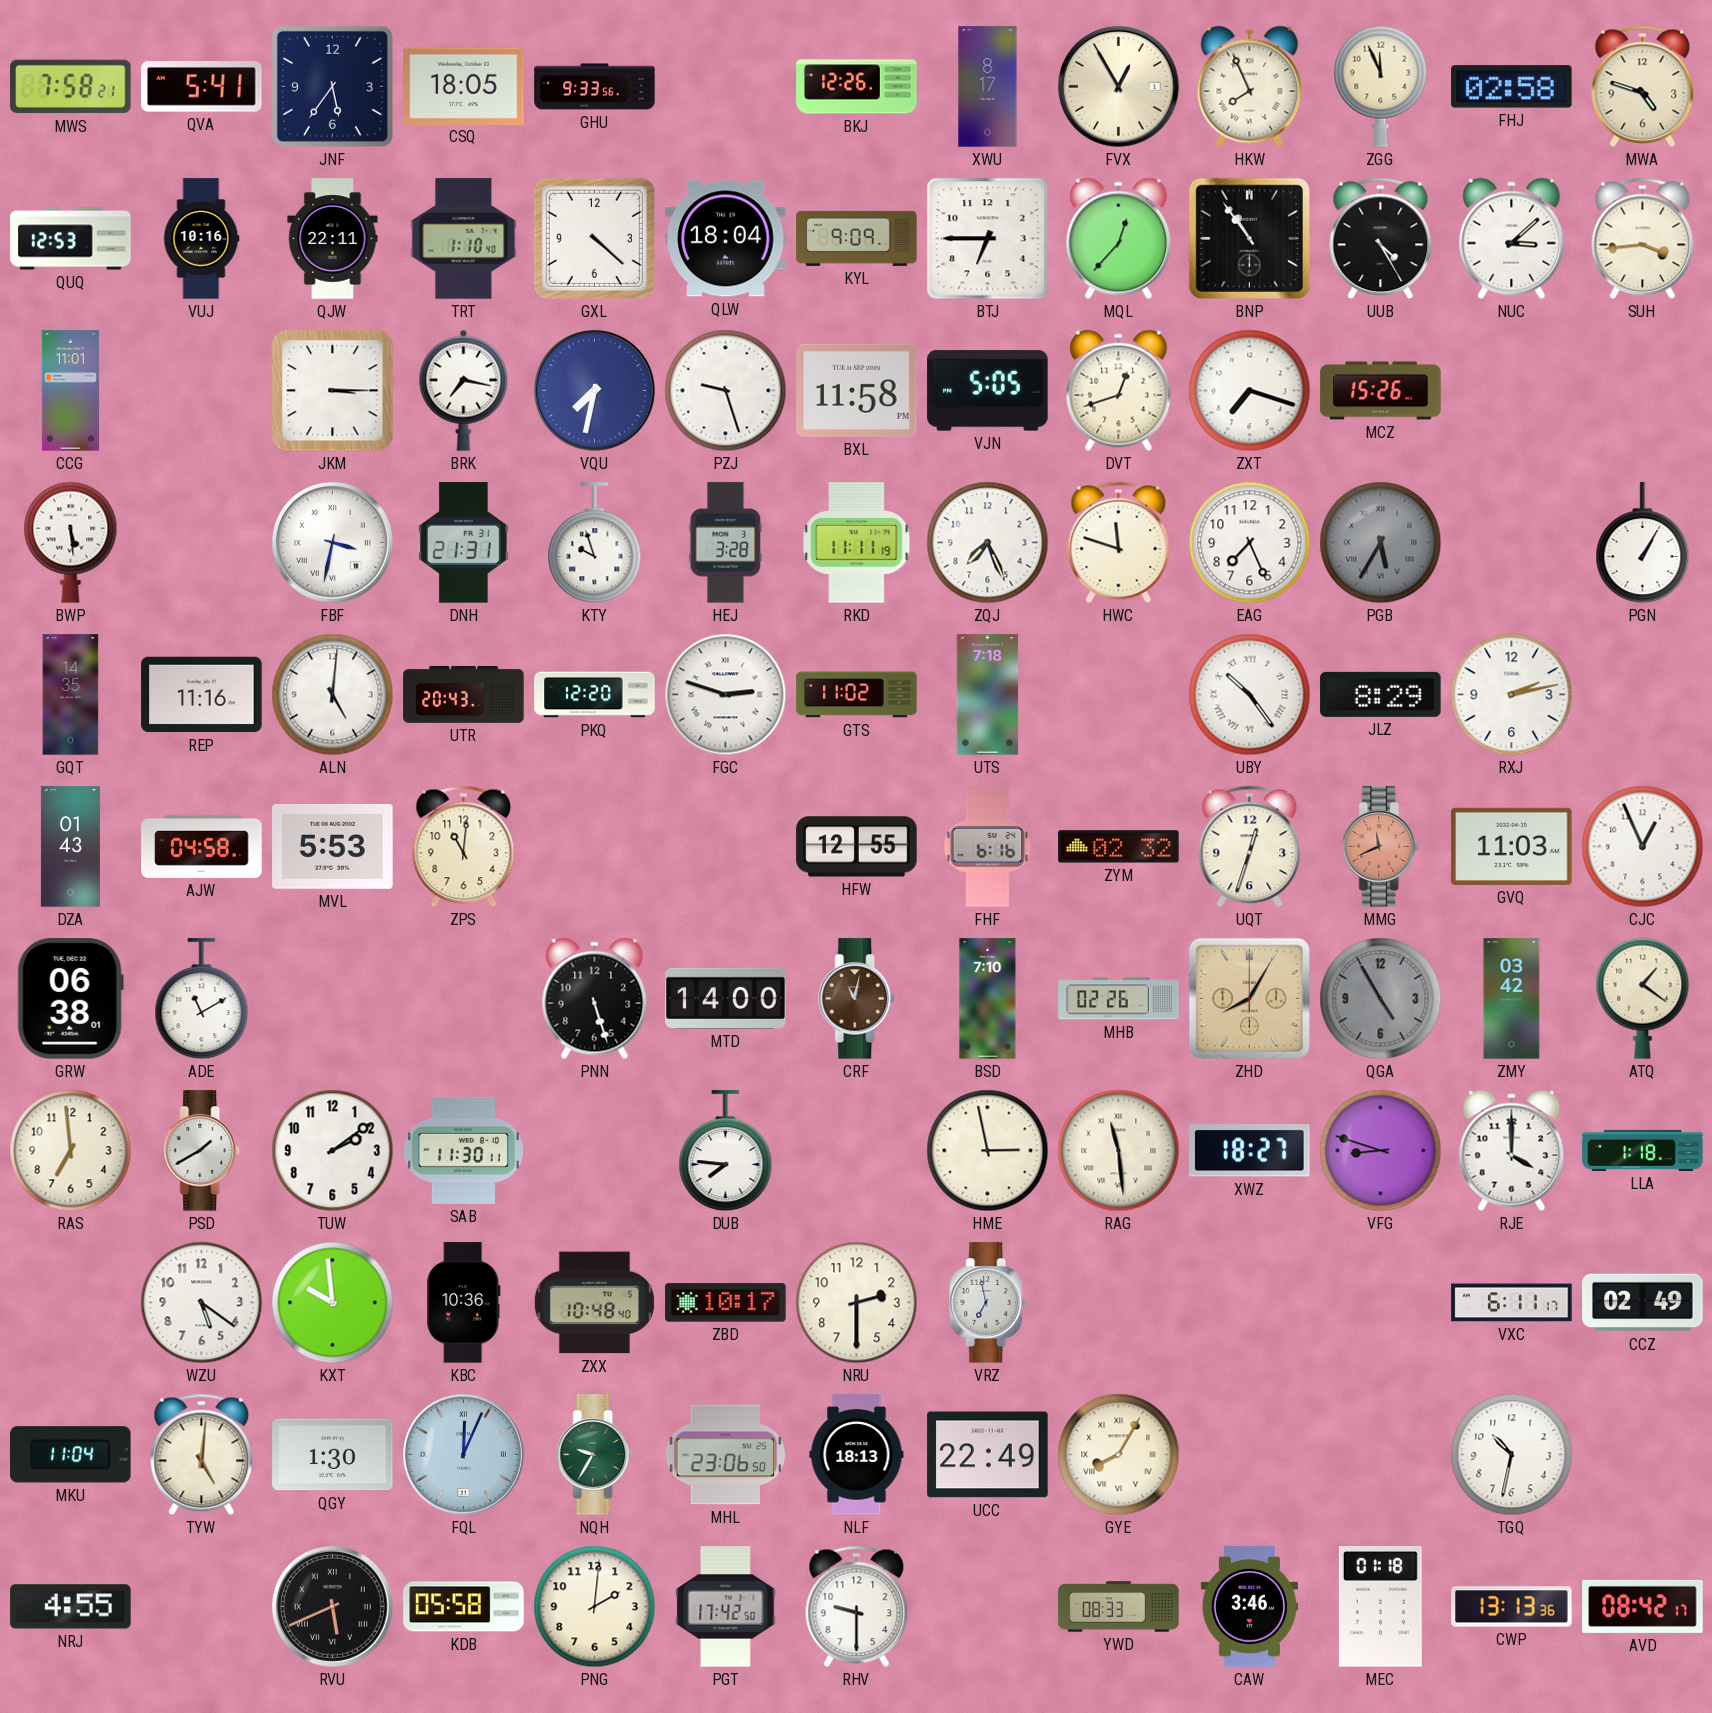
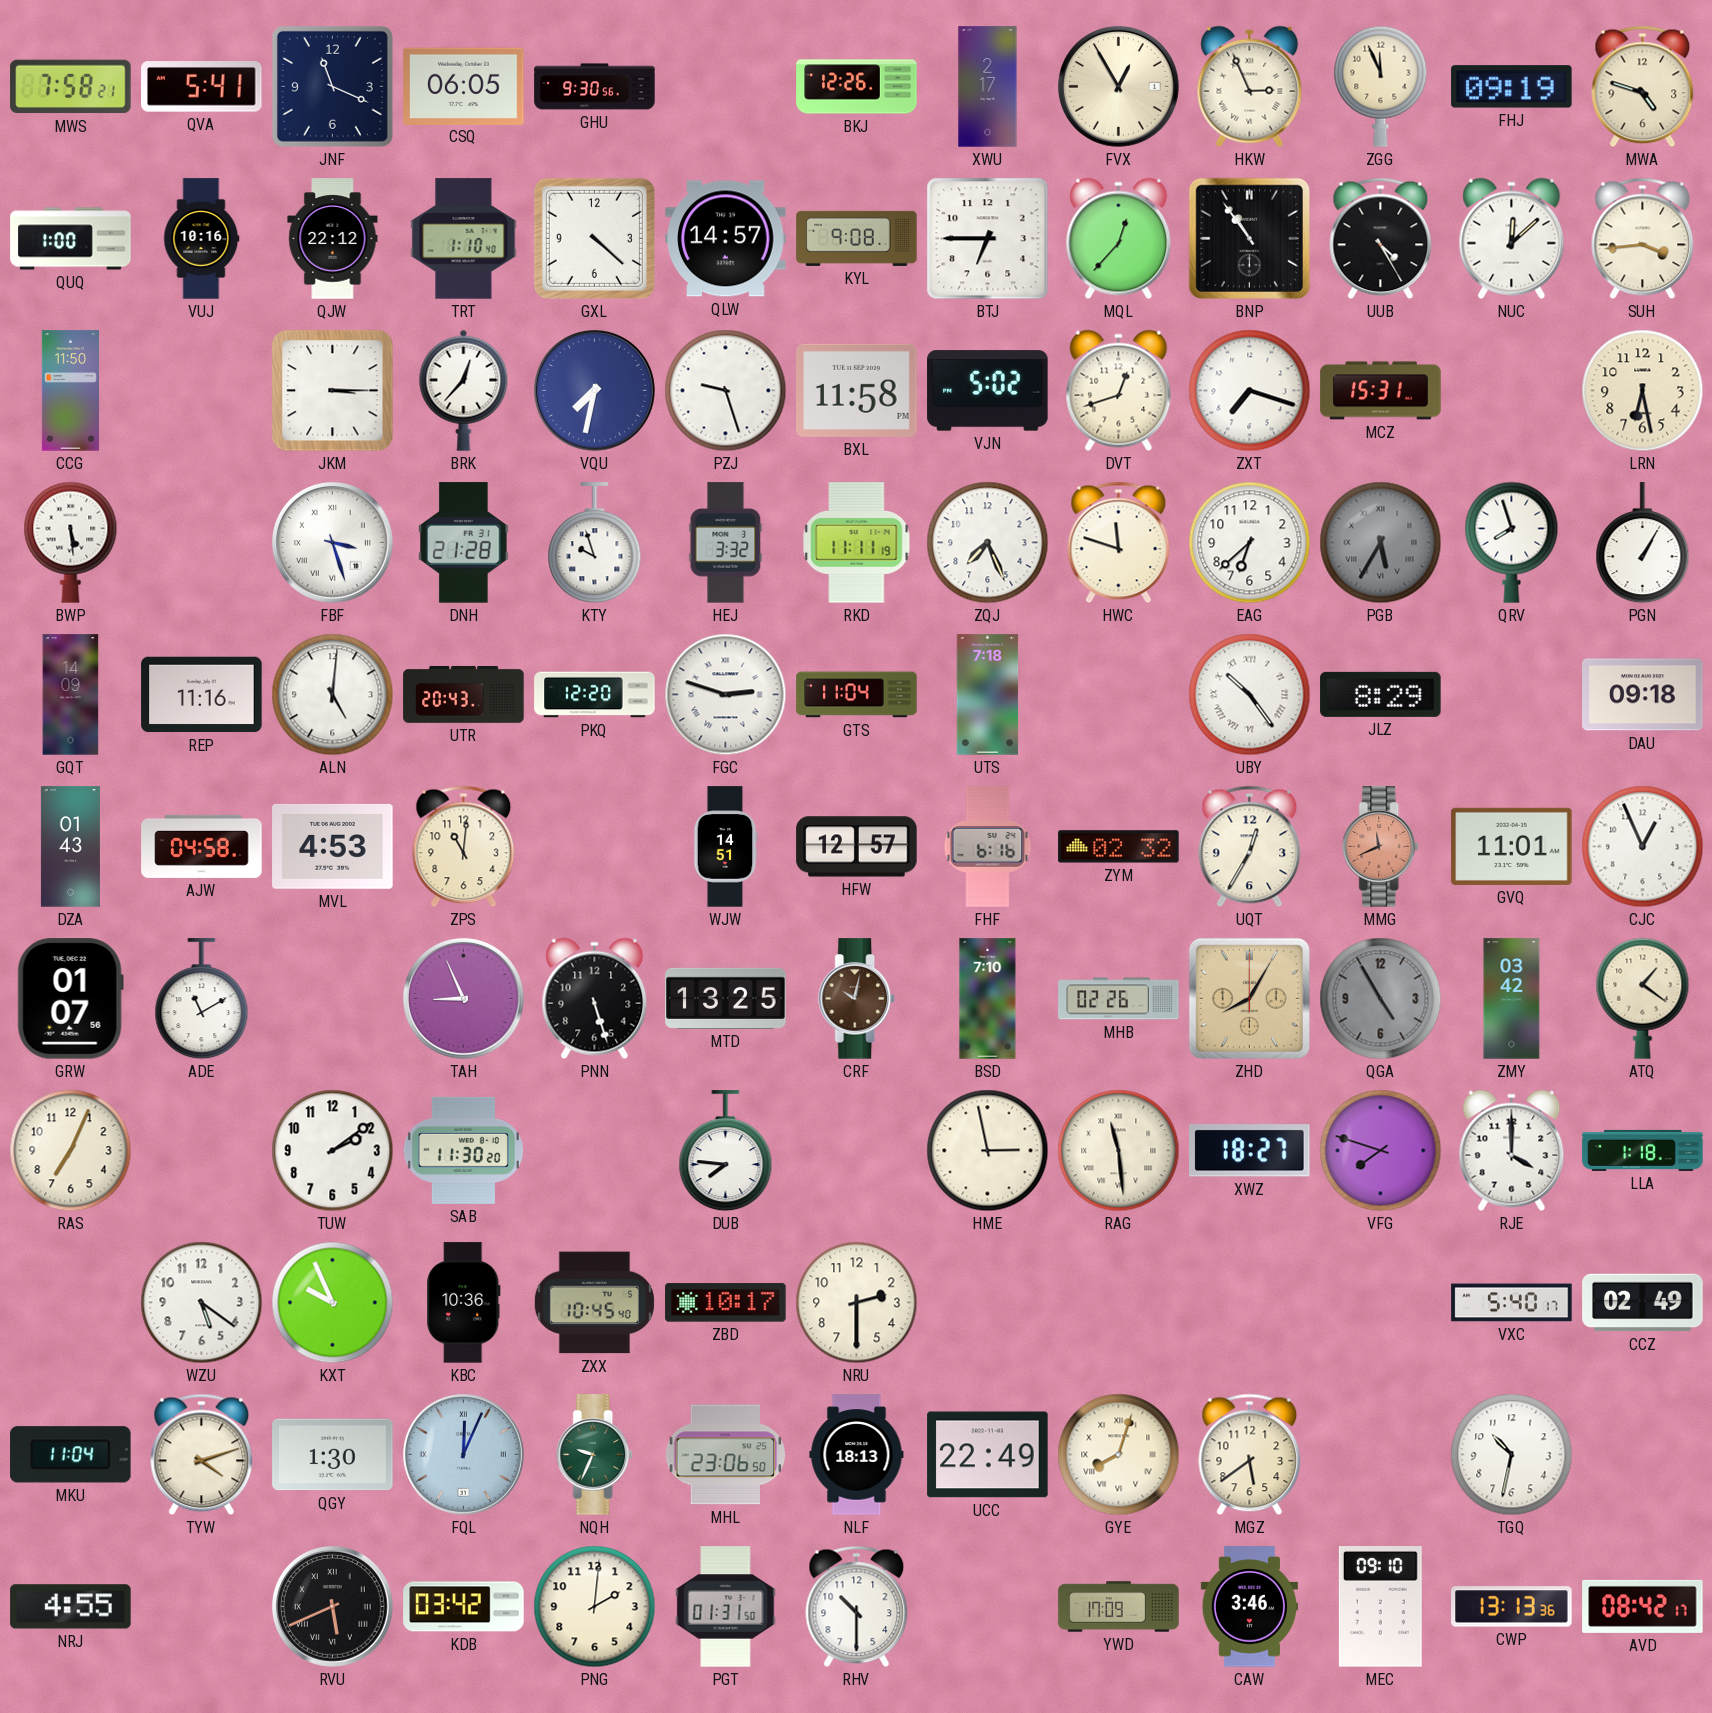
JNF: 5:36 -> 11:19 (332, 86)
CSQ: 18:05 -> 06:05 (464, 86)
GHU: 9:33 -> 9:30 (595, 87)
XWU: 8:17 -> 2:17 (988, 87)
HKW: 7:56 -> 2:56 (1250, 87)
FHJ: 02:58 -> 09:19 (1512, 87)
QUQ: 12:53 -> 1:00 (71, 239)
QJW: 22:11 -> 22:12 (333, 239)
QLW: 18:04 -> 14:57 (726, 239)
KYL: 9:09 -> 9:08 (857, 238)
NUC: 3:08 -> 12:08 (1512, 239)
CCG: 11:01 -> 11:50 (70, 391)
BRK: 7:17 -> 12:37 (464, 390)
VJN: 5:05 -> 5:02 (988, 391)
MCZ: 15:26 -> 15:31 (1381, 391)
LRN: none -> 6:28 (1643, 391)
FBF: 3:32 -> 3:27 (332, 542)
DNH: 21:31 -> 21:28 (464, 543)
HEJ: 3:28 -> 3:32 (726, 543)
EAG: 7:26 -> 6:38 (1250, 543)
QRV: none -> 7:57 (1512, 542)
GQT: 14:35 -> 14:09 (71, 695)
GTS: 11:02 -> 11:04 (857, 695)
RXJ: 2:13 -> none (1512, 695)
DAU: none -> 09:18 (1643, 695)
MVL: 5:53 -> 4:53 (333, 846)
WJW: none -> 14:51 (725, 847)
HFW: 12:55 -> 12:57 (857, 847)
UQT: 12:33 -> 12:35 (1250, 847)
GVQ: 11:03 -> 11:01 (1512, 846)
GRW: 06:38 -> 01:07 (70, 999)
TAH: none -> 8:56 (463, 998)
MTD: 14:00 -> 13:25 (726, 998)
CRF: 11:02 -> 10:02 (857, 999)
RAS: 6:59 -> 7:04 (71, 1151)
PSD: 1:40 -> none (202, 1151)
SAB: 11:30:11 -> 11:30:20 (463, 1150)
VFG: 8:48 -> 7:48 (1381, 1151)
KXT: 9:59 -> 9:56 (333, 1303)
ZXX: 10:48 -> 10:45 (594, 1303)
VRZ: 6:58 -> none (988, 1303)
VXC: 6:11 -> 5:40 (1512, 1303)
TYW: 5:01 -> 4:12 (202, 1455)
NQH: 9:35 -> 9:34 (595, 1455)
GYE: 8:05 -> 8:03 (1119, 1455)
MGZ: none -> 5:39 (1250, 1455)
KDB: 05:58 -> 03:42 (464, 1607)
PGT: 17:42 -> 01:31 (726, 1607)
RHV: 9:30 -> 10:30 (857, 1607)
YWD: 08:33 -> 17:09 (1119, 1607)
MEC: 01:18 -> 09:10 (1380, 1607)
